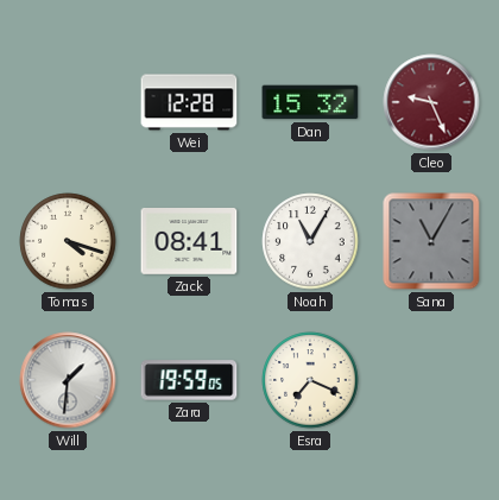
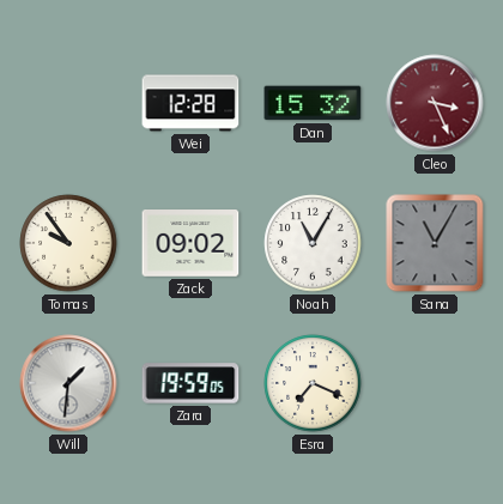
Cleo: 9:26 -> 3:26 (435, 103)
Tomas: 4:18 -> 9:54 (68, 243)
Zack: 08:41 -> 09:02 (190, 244)
